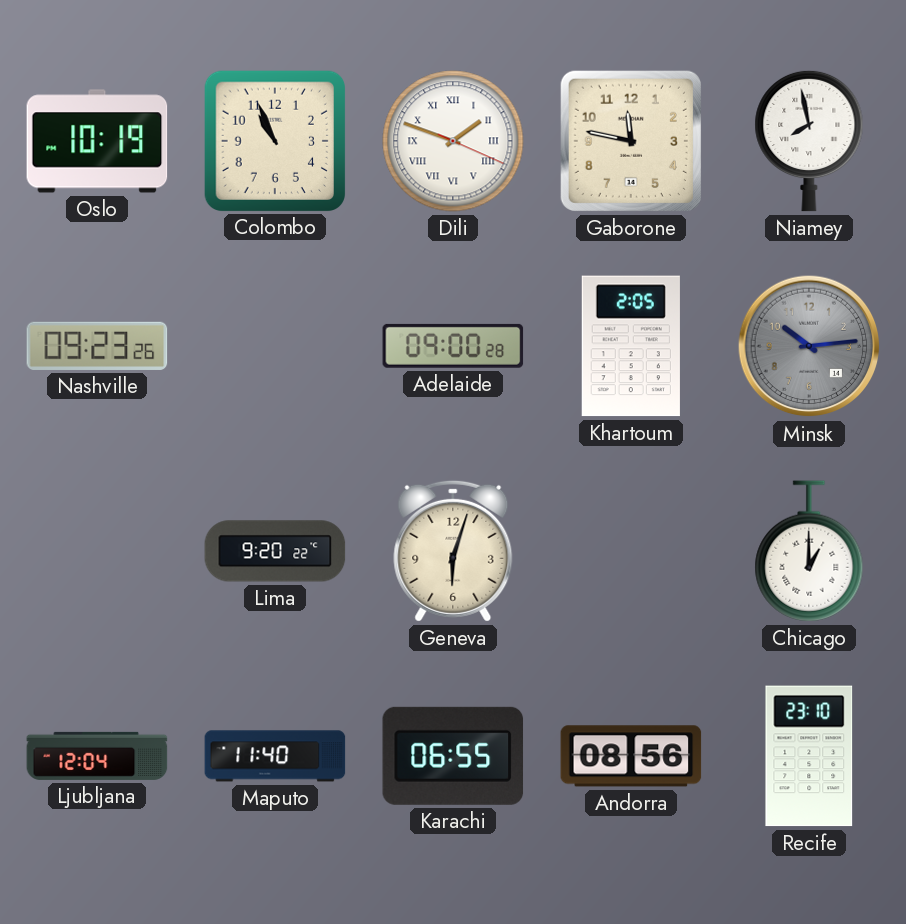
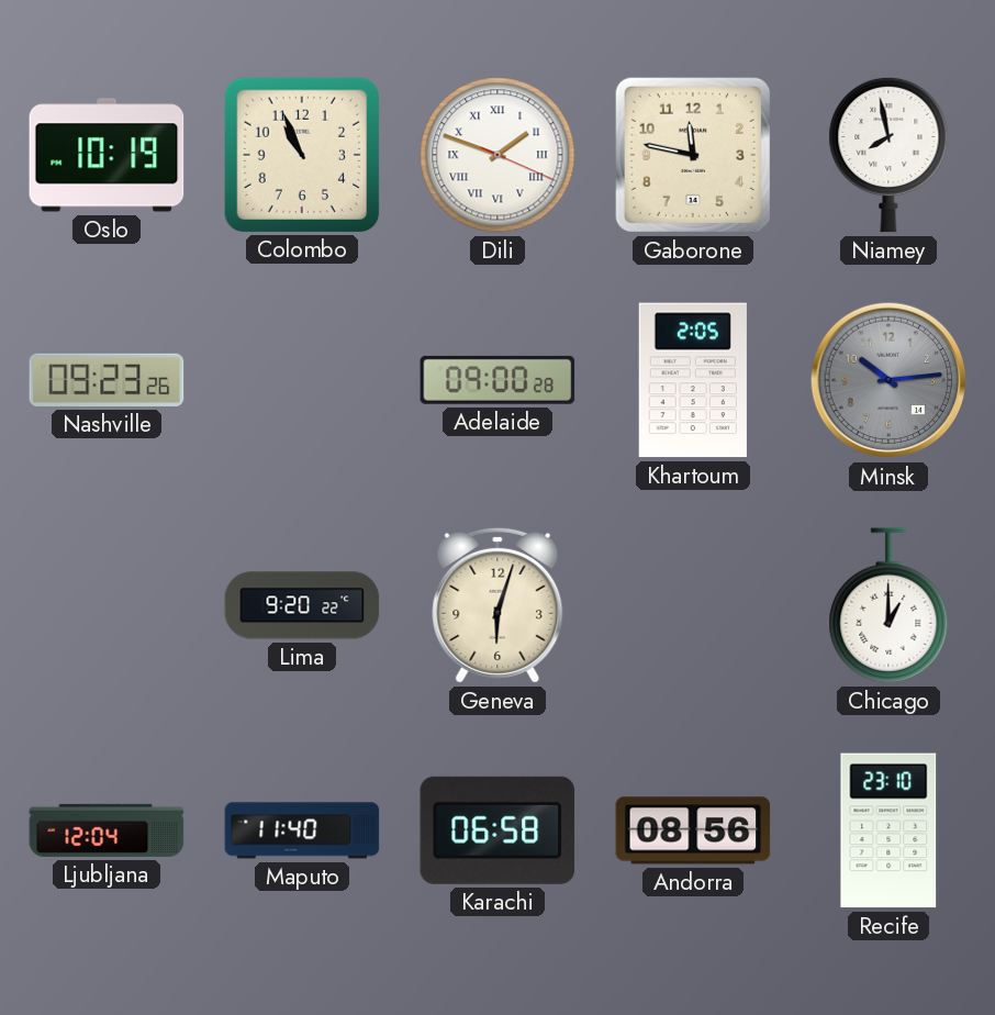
Karachi: 06:55 -> 06:58 (497, 830)
